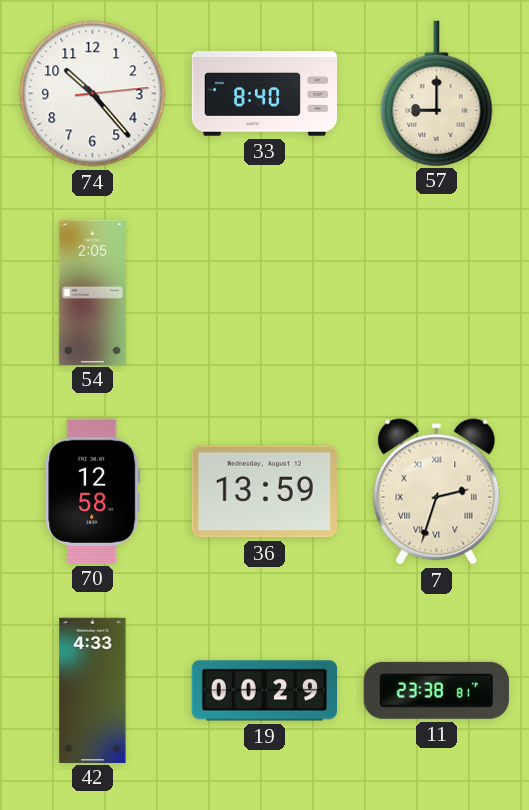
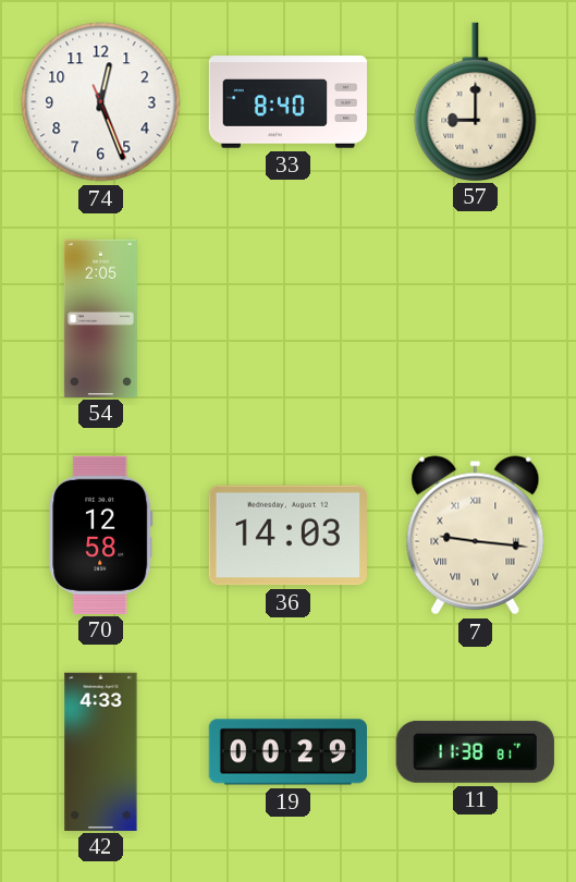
74: 10:23 -> 12:26 (101, 102)
36: 13:59 -> 14:03 (287, 536)
7: 2:33 -> 9:16 (476, 536)
11: 23:38 -> 11:38 (475, 751)
